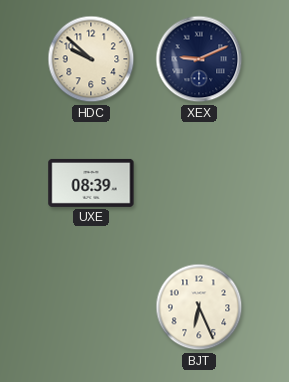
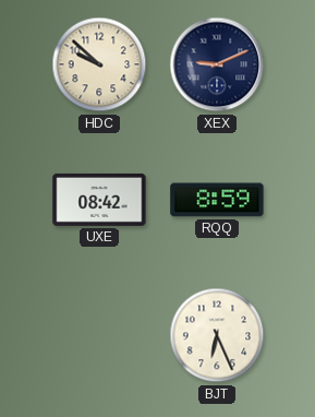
UXE: 08:39 -> 08:42 (99, 200)
RQQ: none -> 8:59 (217, 200)
